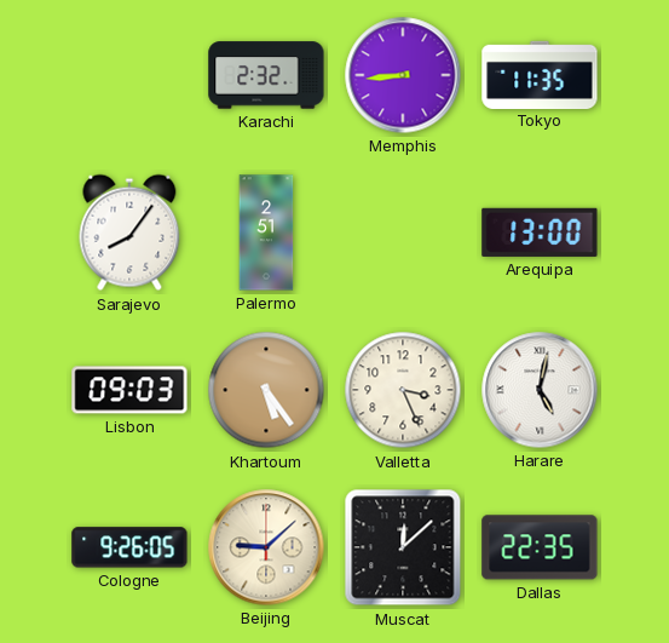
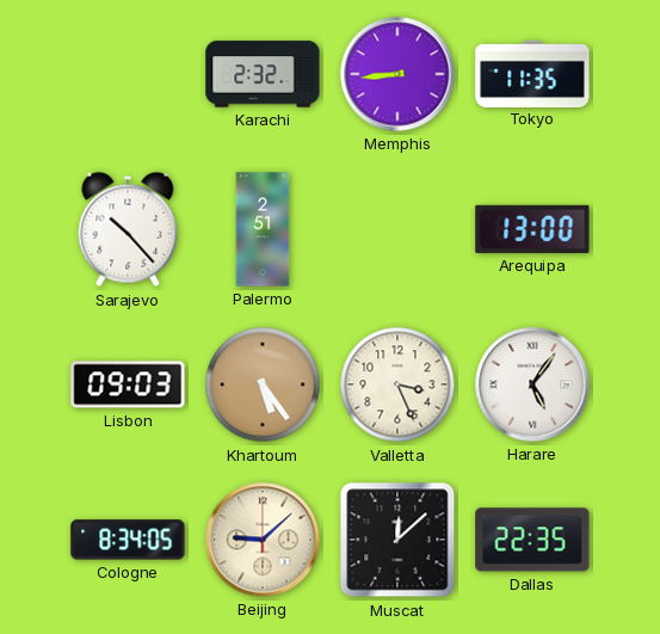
Sarajevo: 8:06 -> 10:23 (128, 229)
Harare: 5:02 -> 5:06 (532, 384)
Cologne: 9:26 -> 8:34 (128, 540)
